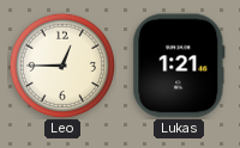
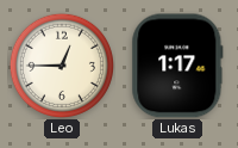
Lukas: 1:21 -> 1:17 (177, 66)
